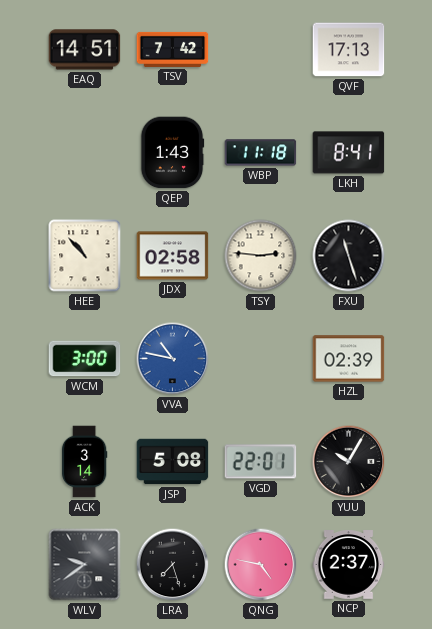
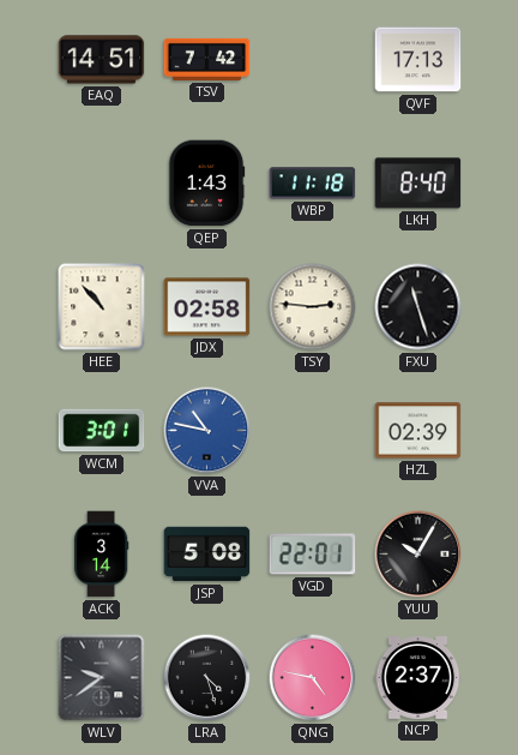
LKH: 8:41 -> 8:40 (418, 184)
WCM: 3:00 -> 3:01 (102, 431)
LRA: 7:27 -> 4:27 (207, 678)
